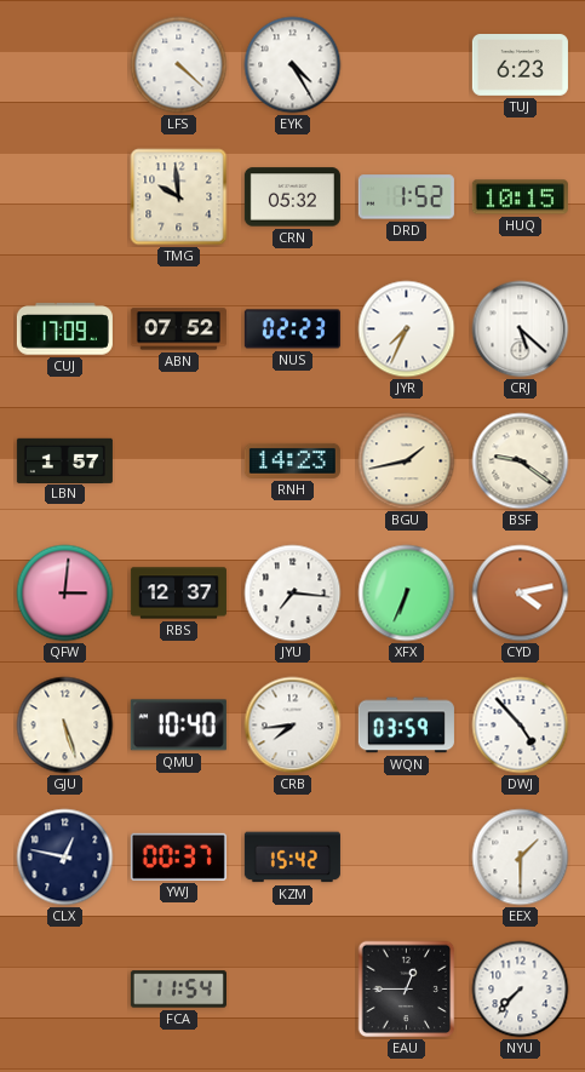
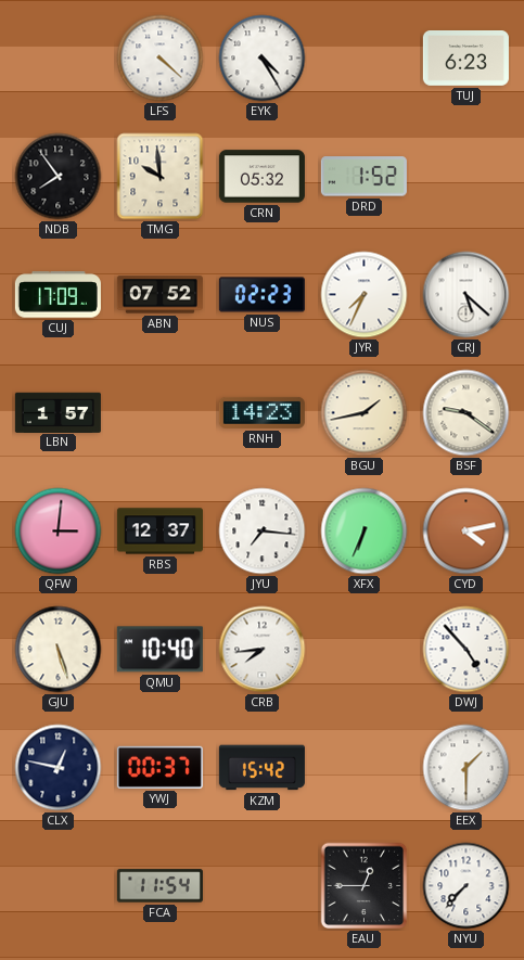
NDB: none -> 7:54 (59, 177)
HUQ: 10:15 -> none (520, 197)
WQN: 03:59 -> none (406, 726)
